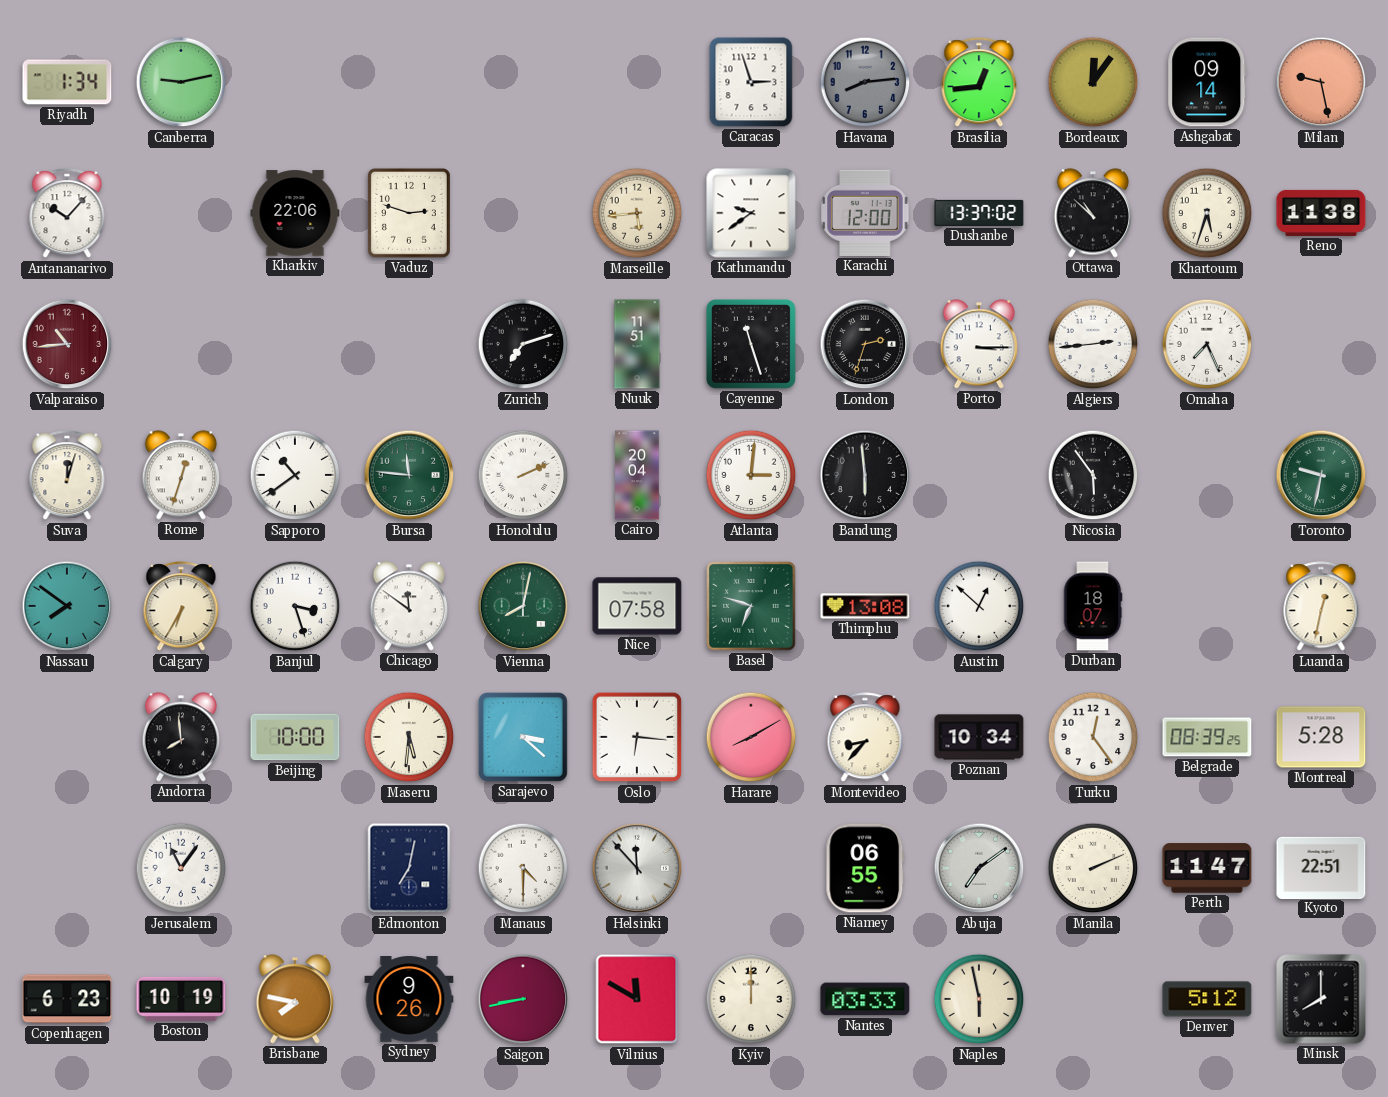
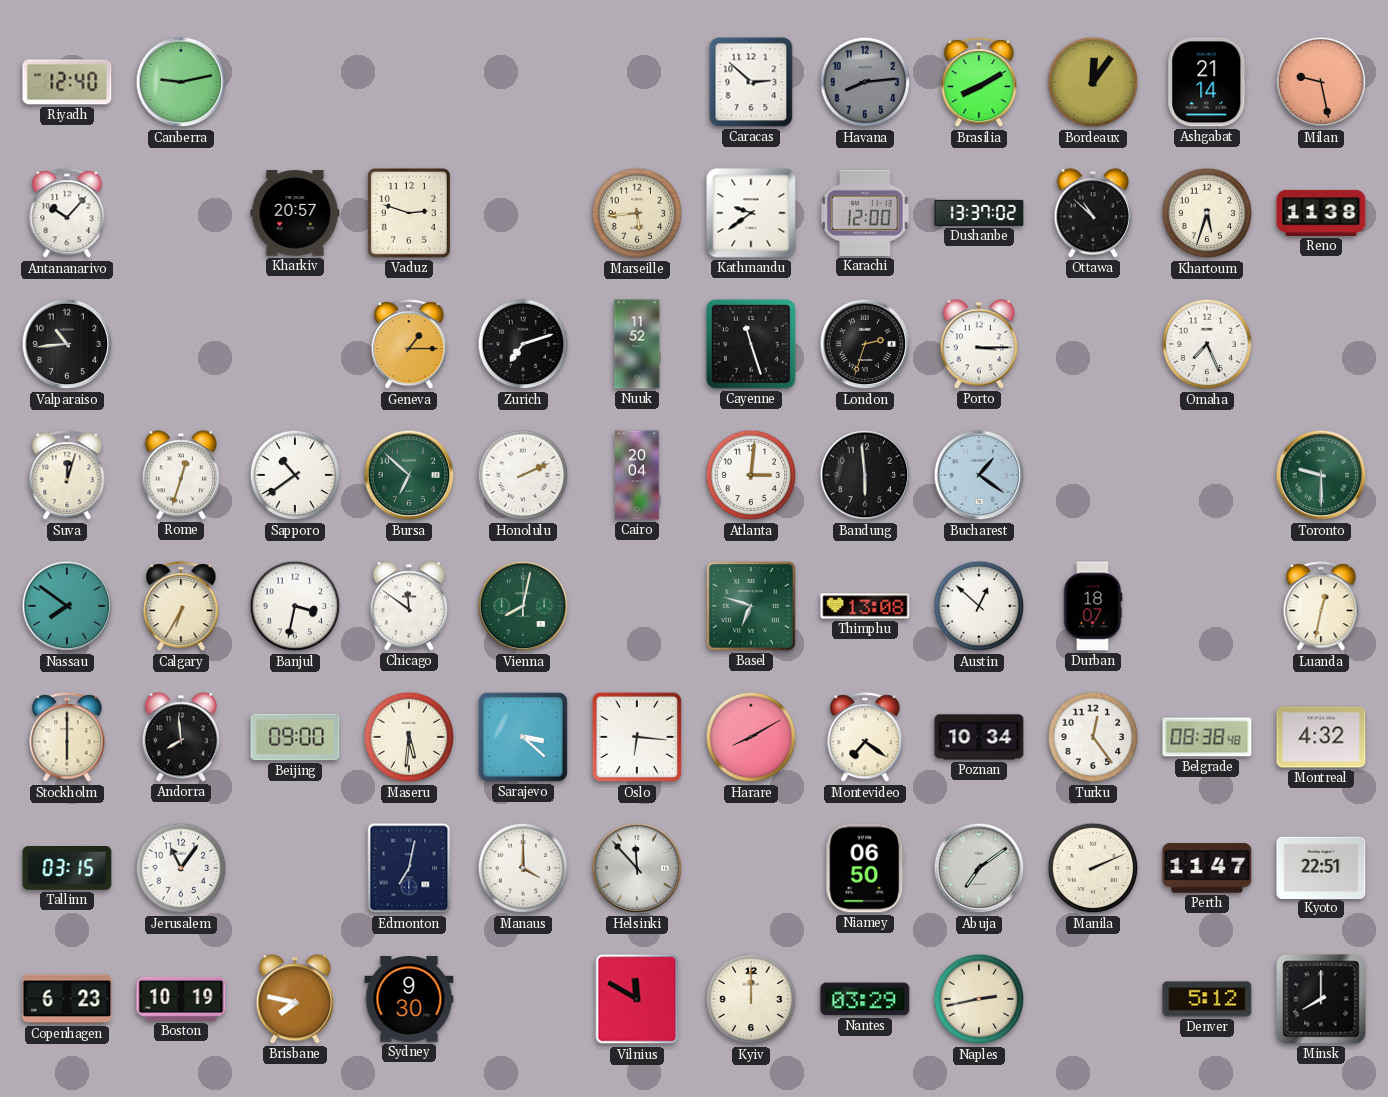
Riyadh: 1:34 -> 12:40 (67, 82)
Caracas: 2:57 -> 2:52 (751, 82)
Brasilia: 12:44 -> 8:10 (979, 83)
Ashgabat: 09:14 -> 21:14 (1207, 82)
Kharkiv: 22:06 -> 20:57 (295, 213)
Valparaiso dial: burgundy -> black (67, 344)
Geneva: none -> 1:15 (409, 345)
Nuuk: 11:51 -> 11:52 (637, 344)
Algiers: 2:44 -> none (1093, 344)
Bursa: 11:46 -> 6:52 (409, 475)
Bucharest: none -> 1:21 (979, 475)
Nicosia: 5:54 -> none (1093, 475)
Toronto: 9:32 -> 9:30 (1321, 475)
Banjul: 3:27 -> 3:32 (295, 606)
Nice: 07:58 -> none (637, 606)
Stockholm: none -> 6:00 (67, 738)
Beijing: 10:00 -> 09:00 (295, 737)
Montevideo: 8:37 -> 7:21 (865, 738)
Belgrade: 08:39 -> 08:38 (1207, 737)
Montreal: 5:28 -> 4:32 (1321, 737)
Tallinn: none -> 03:15 (67, 868)
Manaus: 4:30 -> 4:00 (523, 868)
Niamey: 06:55 -> 06:50 (865, 868)
Sydney: 9:26 -> 9:30 (409, 1000)
Saigon: 8:43 -> none (523, 999)
Nantes: 03:33 -> 03:29 (865, 999)
Naples: 5:58 -> 2:43 (979, 999)
